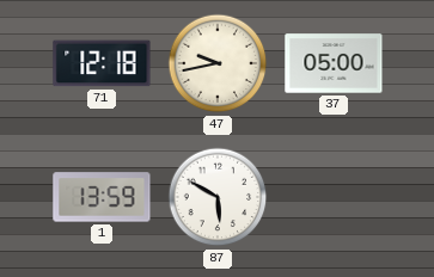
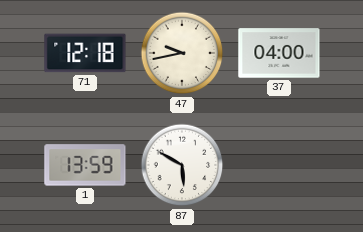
37: 05:00 -> 04:00 (279, 53)
